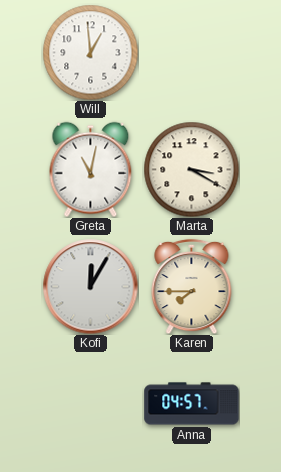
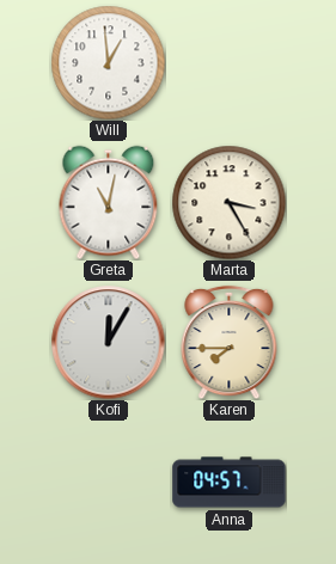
Marta: 3:20 -> 3:25 (228, 202)
